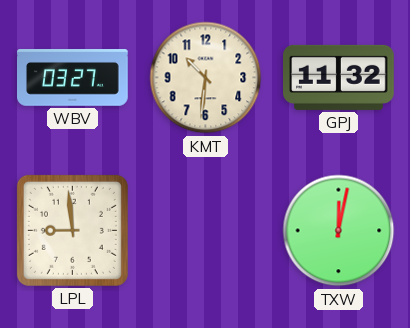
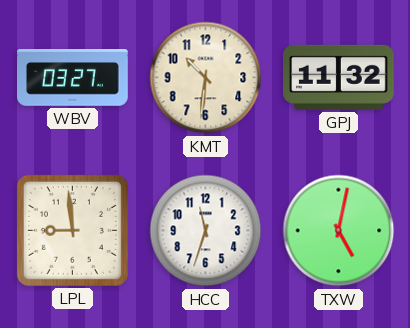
HCC: none -> 11:33 (206, 231)
TXW: 12:02 -> 5:02 (339, 231)
